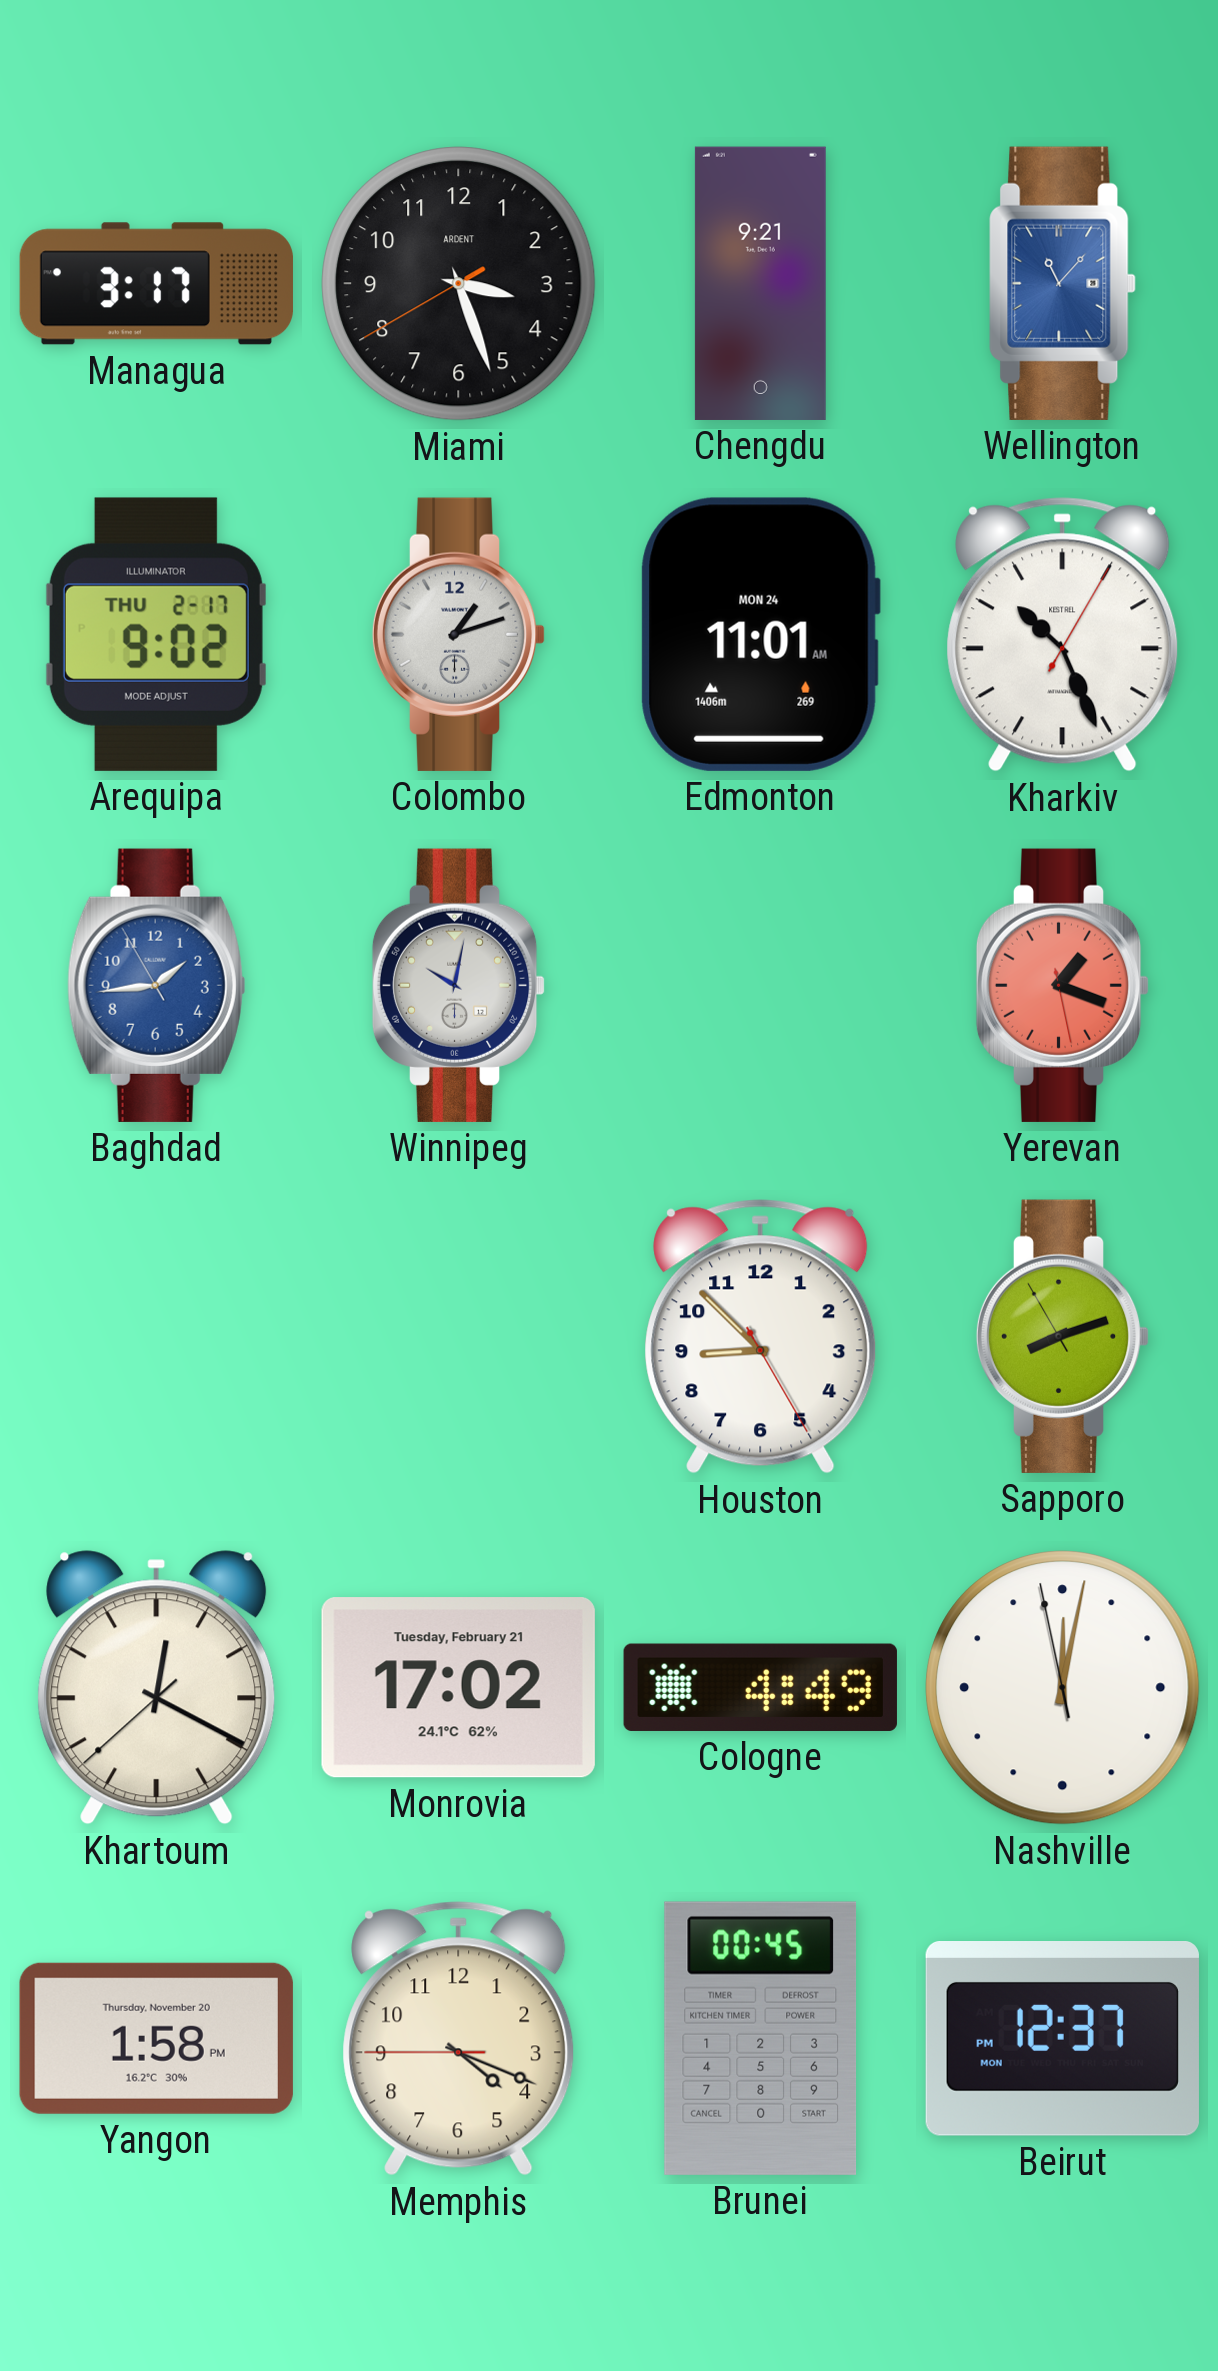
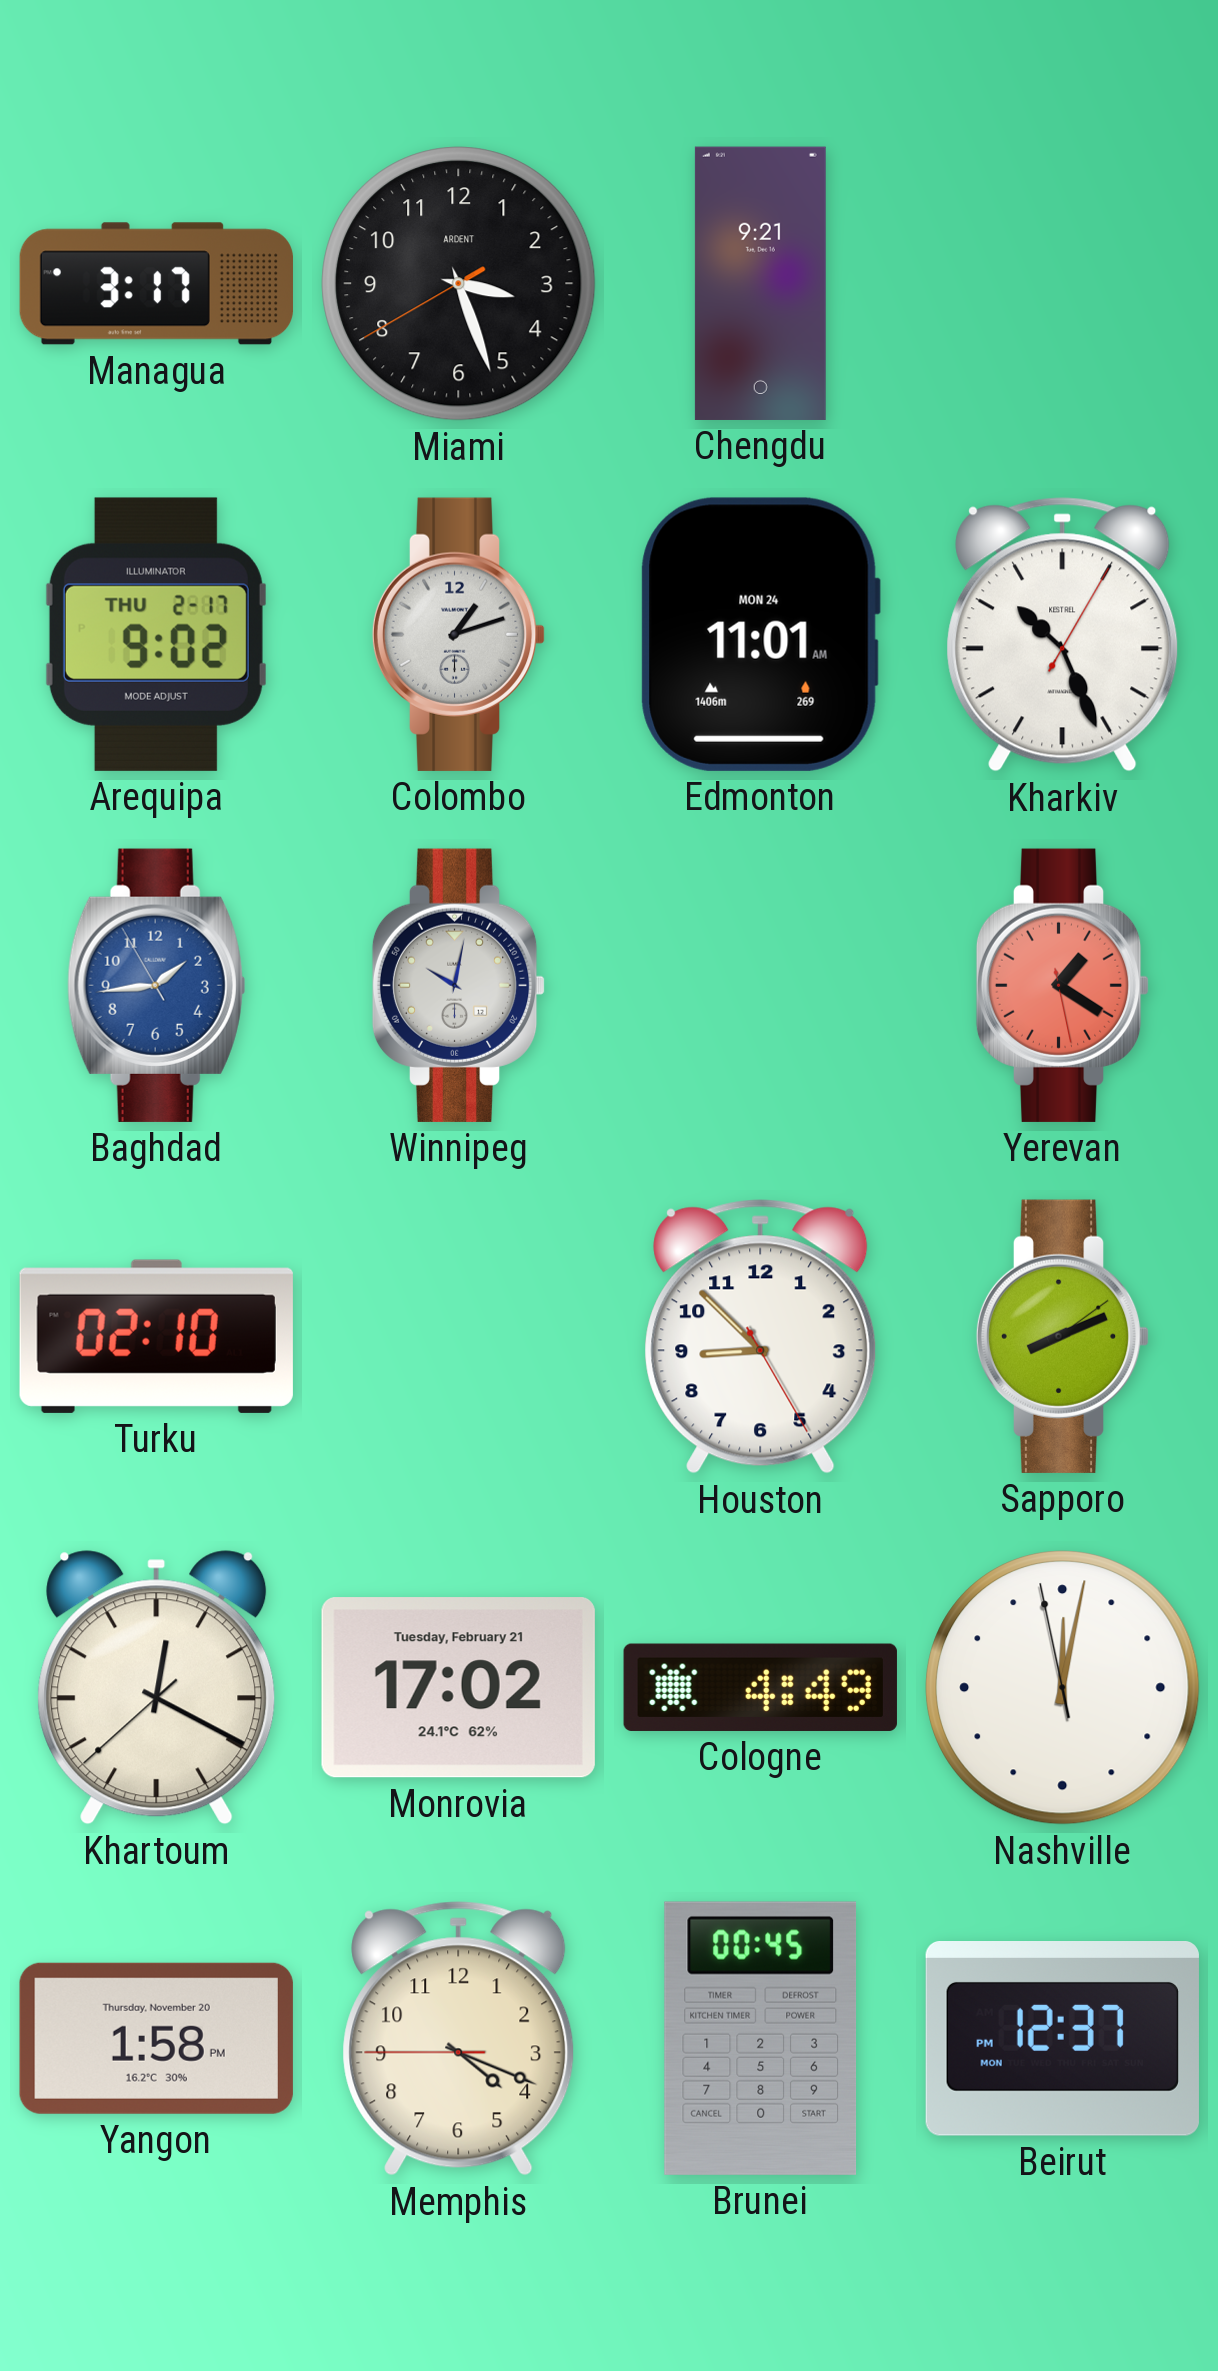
Wellington: 11:07 -> none (1063, 283)
Yerevan: 1:18 -> 1:20 (1063, 985)
Turku: none -> 02:10 (156, 1336)
Sapporo: 8:11:55 -> 8:11:09 (1063, 1336)
